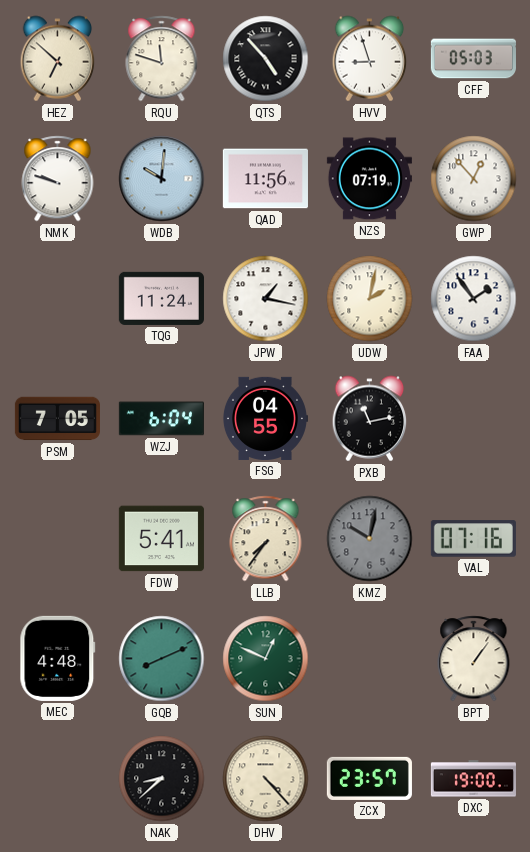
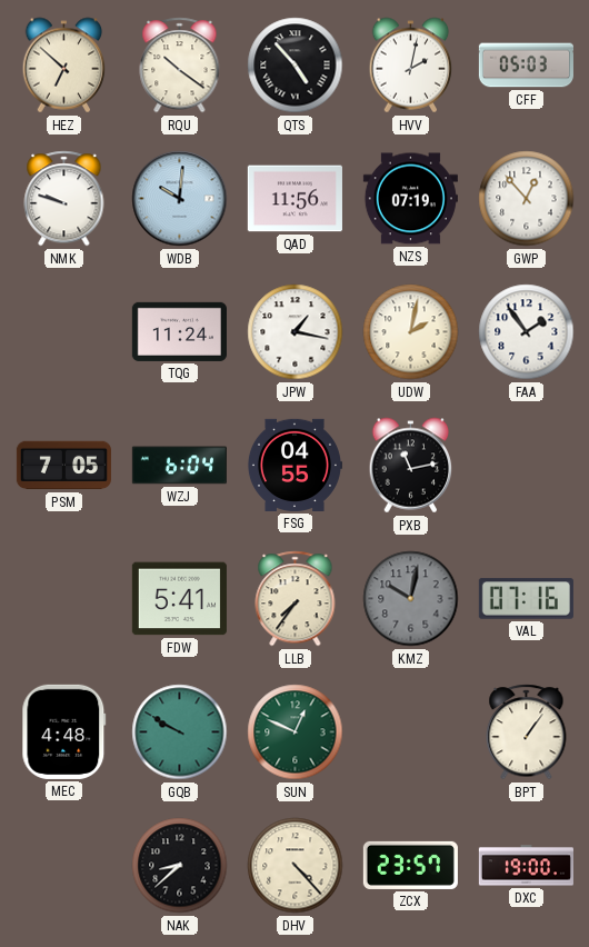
RQU: 11:48 -> 10:21 (180, 66)
HVV: 8:57 -> 2:02 (411, 66)
GQB: 8:11 -> 9:50 (180, 732)
